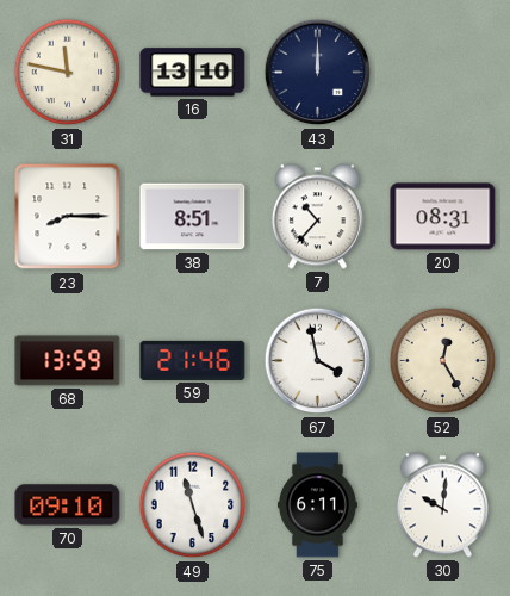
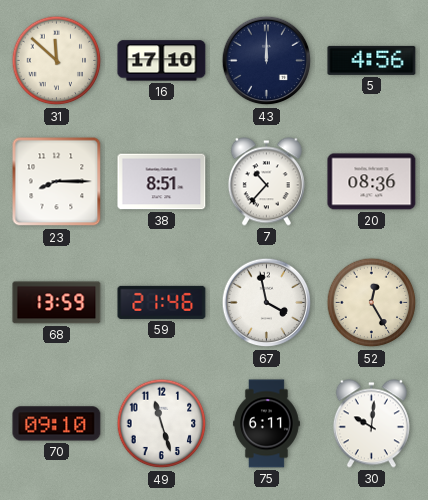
31: 11:47 -> 11:52 (57, 61)
16: 13:10 -> 17:10 (162, 61)
5: none -> 4:56 (372, 60)
20: 08:31 -> 08:36 (372, 182)
